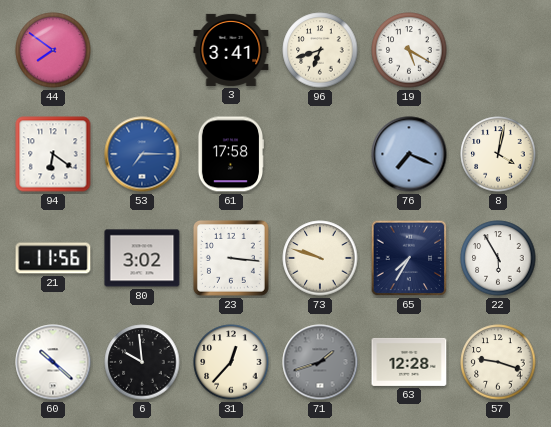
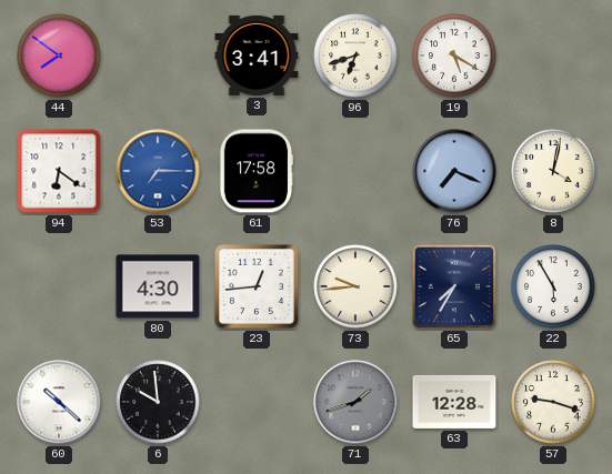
21: 11:56 -> none (53, 258)
80: 3:02 -> 4:30 (158, 286)
23: 3:16 -> 12:44 (257, 286)
73: 9:48 -> 9:44 (355, 286)
31: 12:37 -> none (231, 362)
